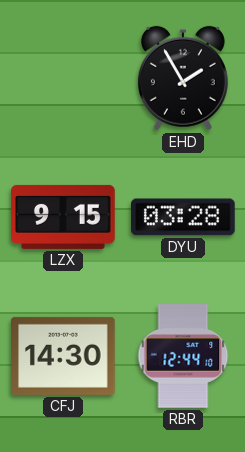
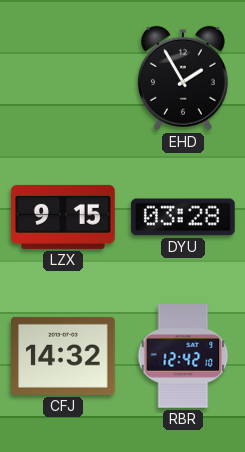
CFJ: 14:30 -> 14:32 (63, 356)
RBR: 12:44 -> 12:42 (183, 356)
